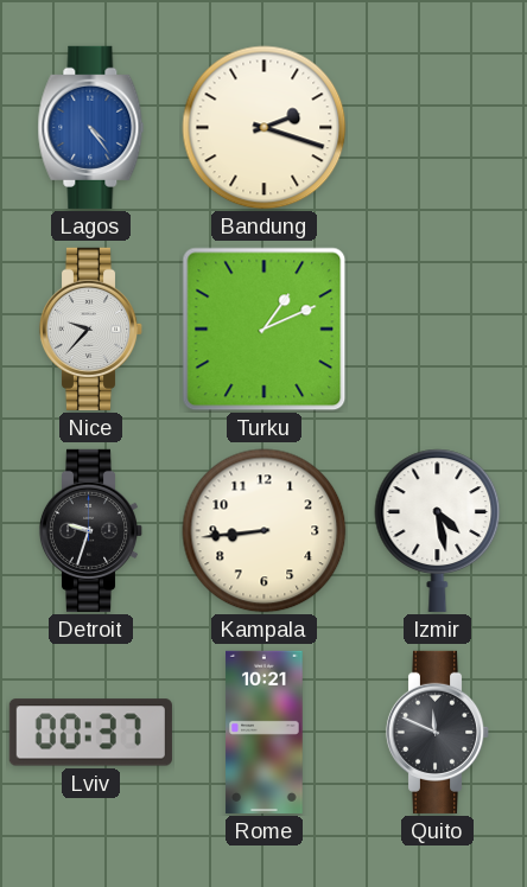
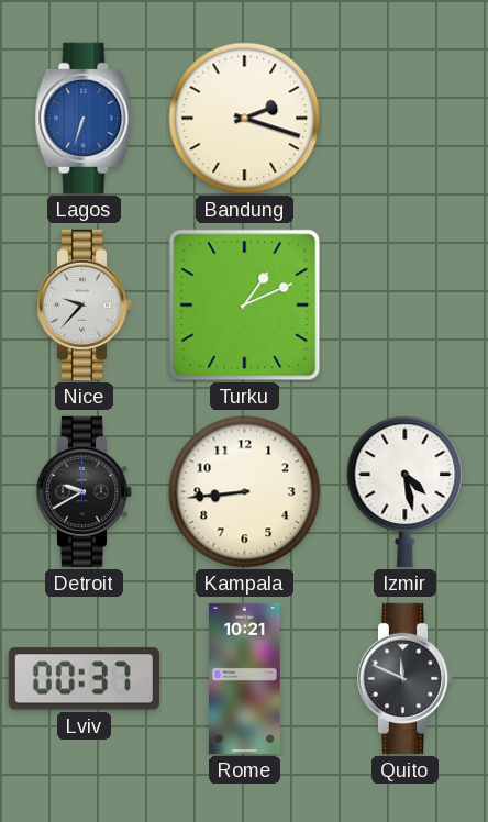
Lagos: 4:24 -> 6:33 (85, 118)
Detroit: 9:33 -> 9:40 (85, 491)
